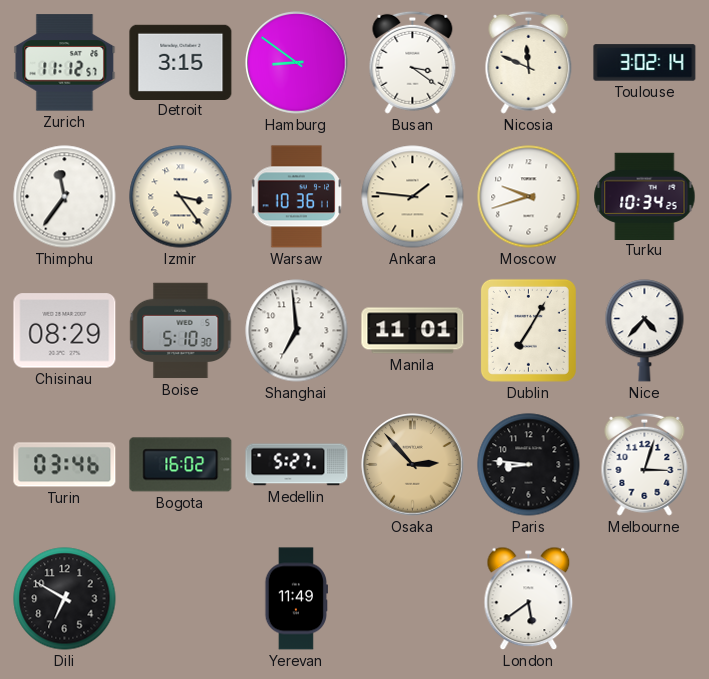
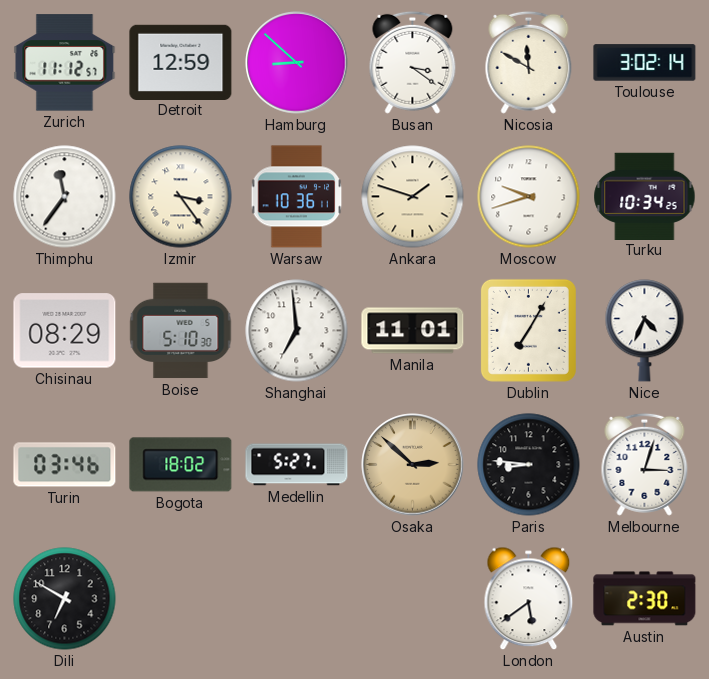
Detroit: 3:15 -> 12:59 (181, 62)
Hamburg: 8:51 -> 8:52 (297, 63)
Nicosia: 11:49 -> 11:50 (529, 62)
Ankara: 1:46 -> 1:48 (413, 197)
Nice: 4:37 -> 4:34 (645, 331)
Bogota: 16:02 -> 18:02 (181, 465)
Osaka: 2:53 -> 2:52 (413, 465)
Yerevan: 11:49 -> none (296, 599)
Austin: none -> 2:30 (645, 599)
